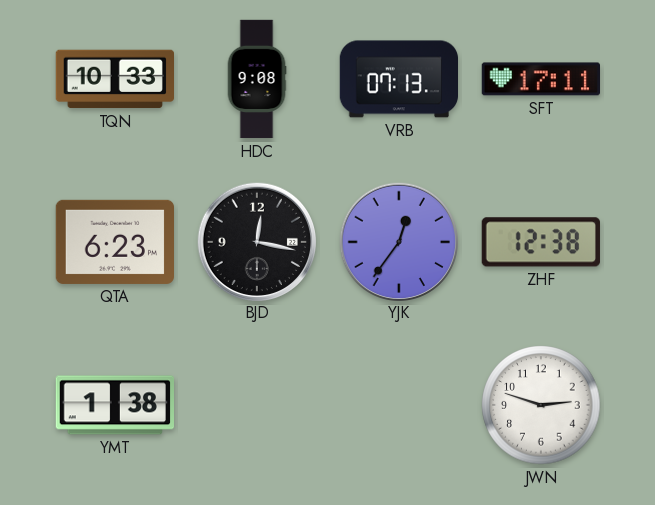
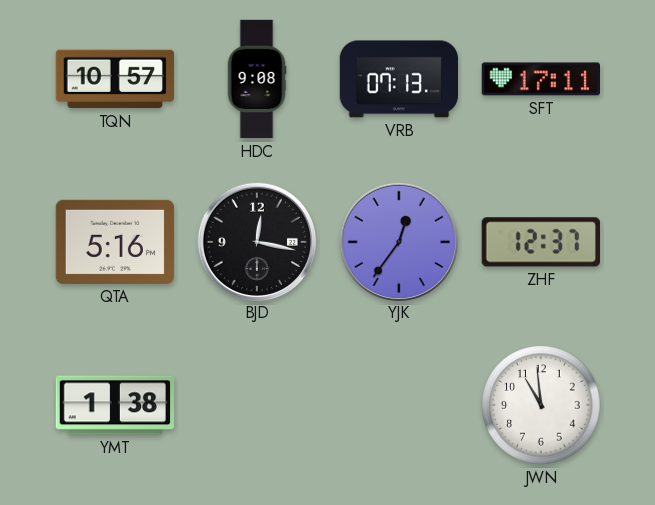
TQN: 10:33 -> 10:57 (114, 79)
QTA: 6:23 -> 5:16 (114, 242)
ZHF: 12:38 -> 12:37 (541, 242)
JWN: 2:48 -> 10:59 (541, 405)
